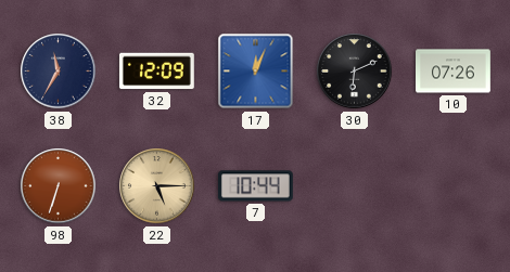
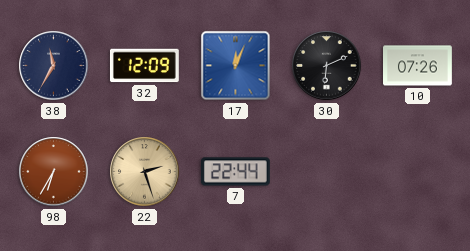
98: 6:33 -> 6:35 (54, 172)
22: 5:15 -> 2:27 (145, 172)
7: 10:44 -> 22:44 (235, 172)
